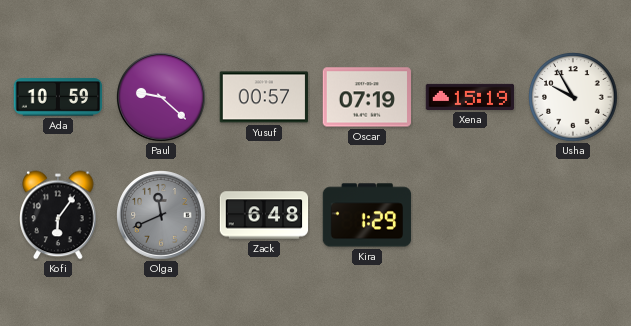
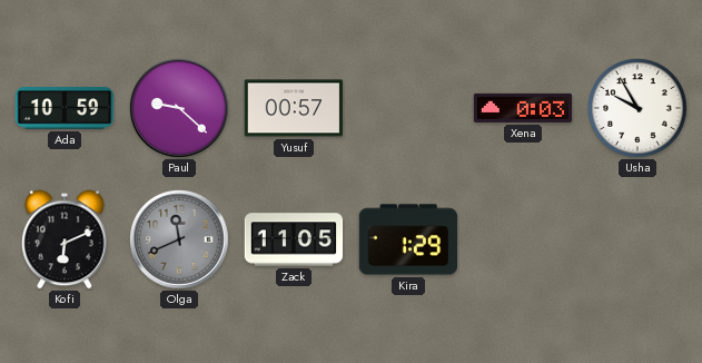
Oscar: 07:19 -> none (367, 97)
Xena: 15:19 -> 0:03 (523, 108)
Kofi: 6:06 -> 6:11 (65, 239)
Zack: 6:48 -> 11:05 (294, 239)
